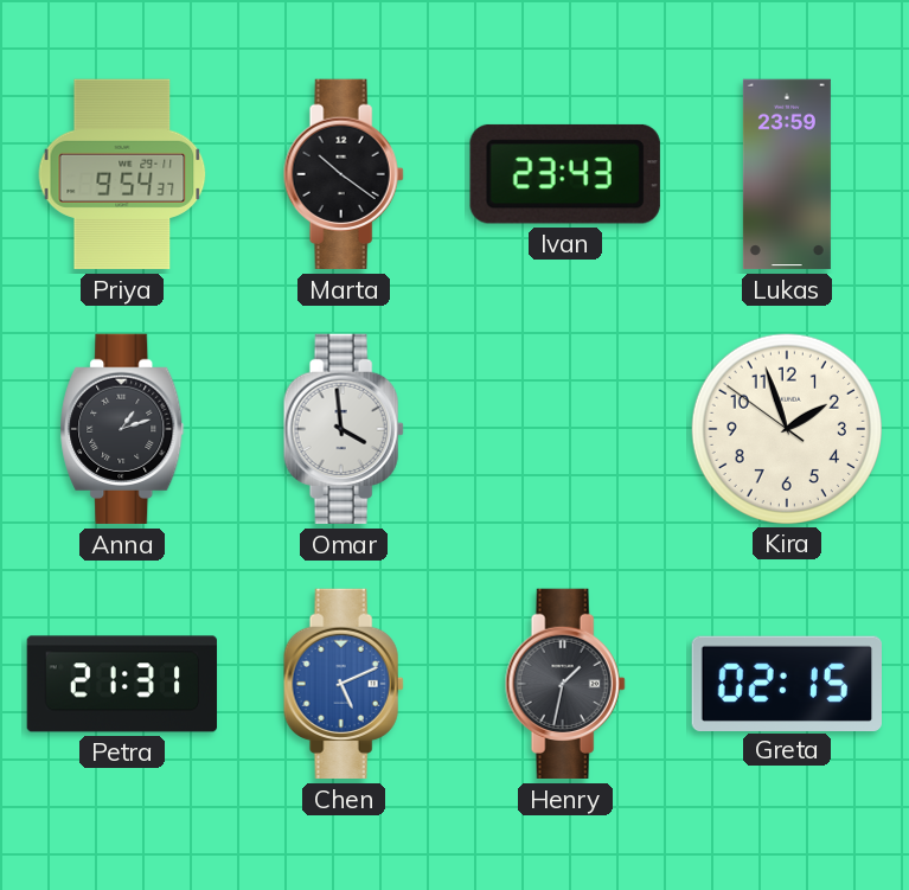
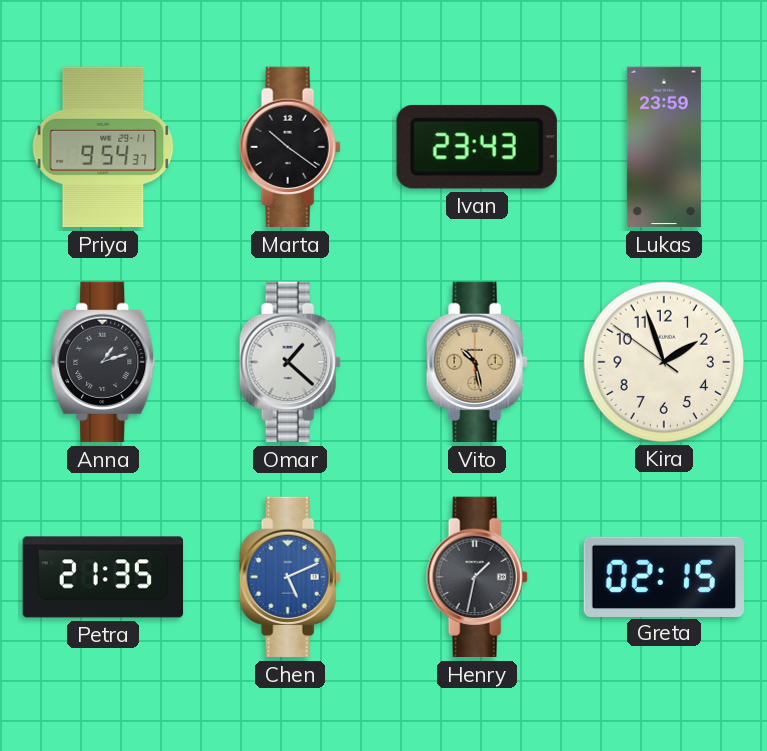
Omar: 3:59 -> 1:22 (290, 362)
Vito: none -> 10:28 (477, 362)
Petra: 21:31 -> 21:35 (103, 577)
